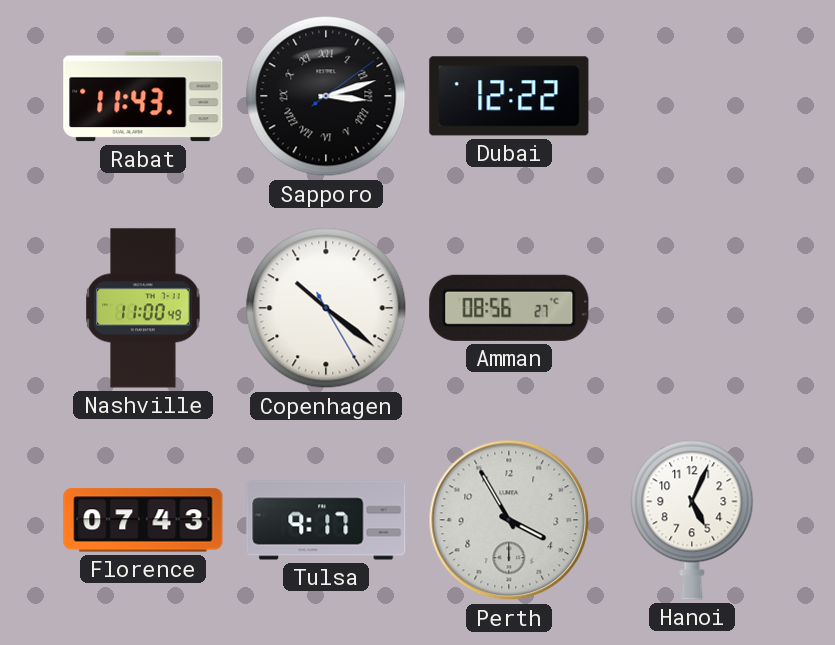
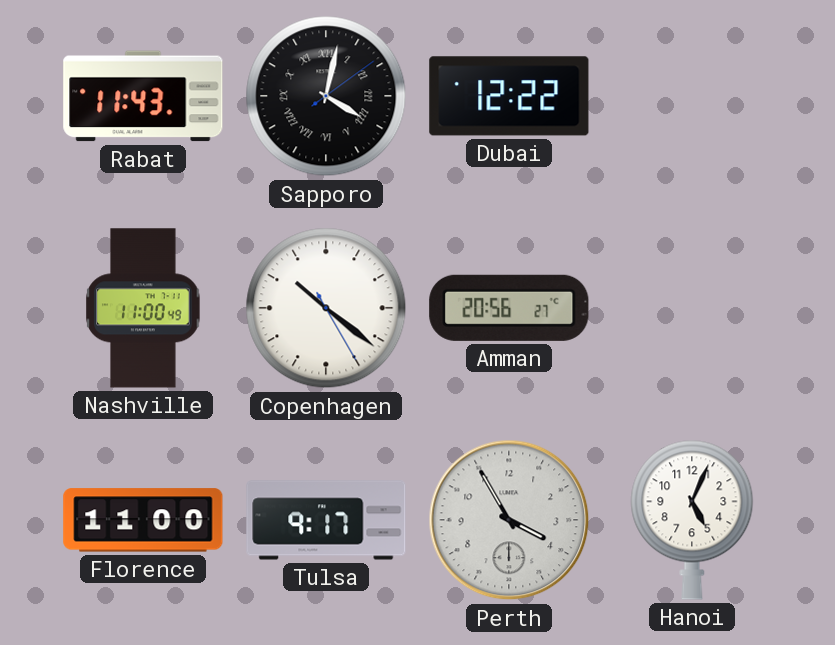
Sapporo: 3:12 -> 4:02 (326, 96)
Amman: 08:56 -> 20:56 (509, 308)
Florence: 07:43 -> 11:00 (143, 520)
